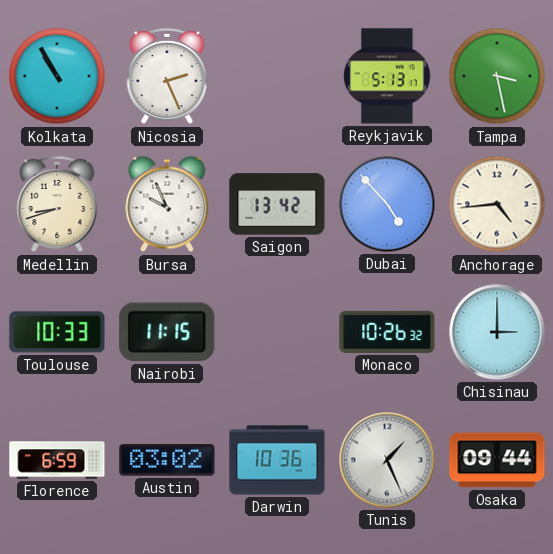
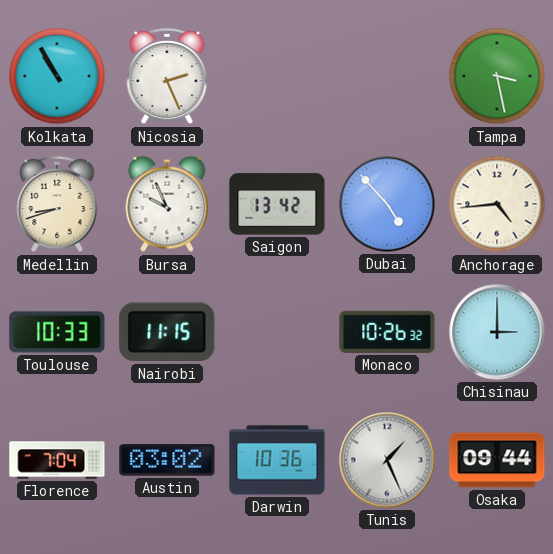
Reykjavik: 5:13 -> none (387, 76)
Florence: 6:59 -> 7:04 (57, 460)
